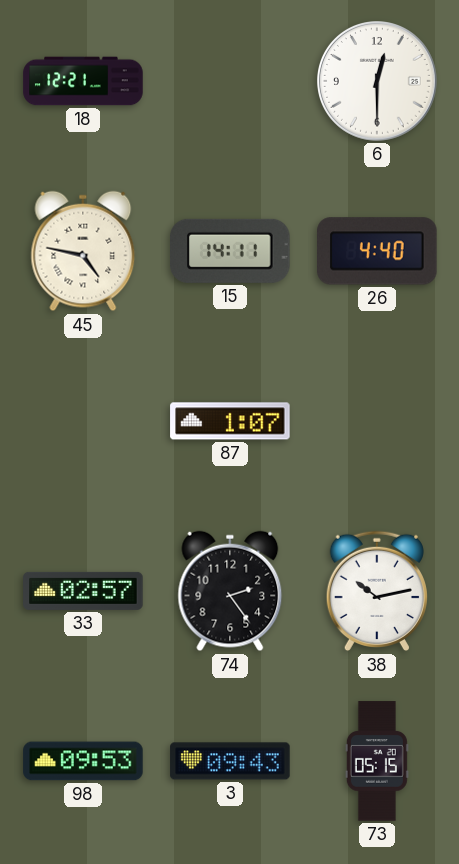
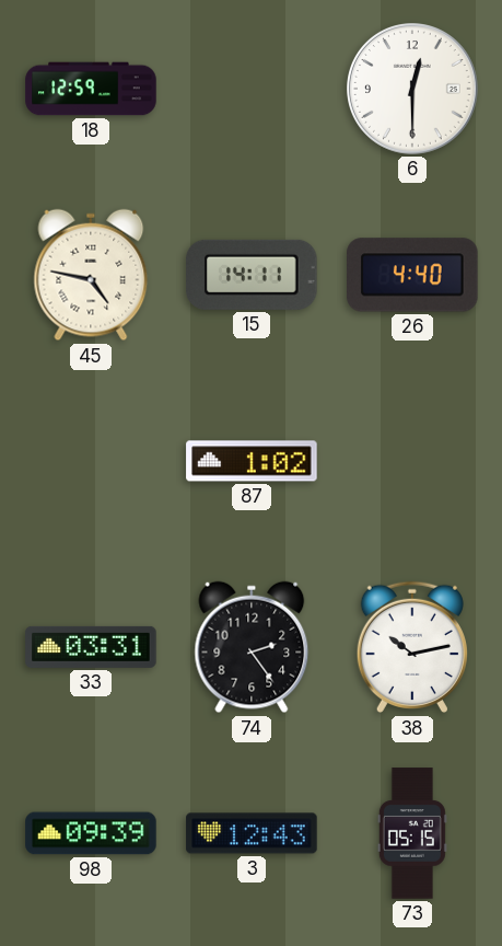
18: 12:21 -> 12:59 (91, 89)
87: 1:07 -> 1:02 (252, 461)
33: 02:57 -> 03:31 (91, 647)
98: 09:53 -> 09:39 (91, 833)
3: 09:43 -> 12:43 (252, 833)
